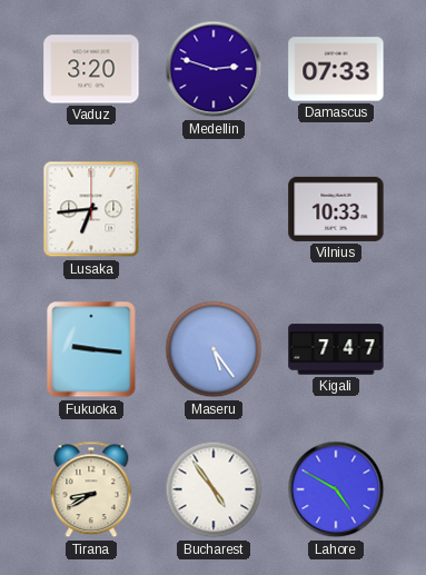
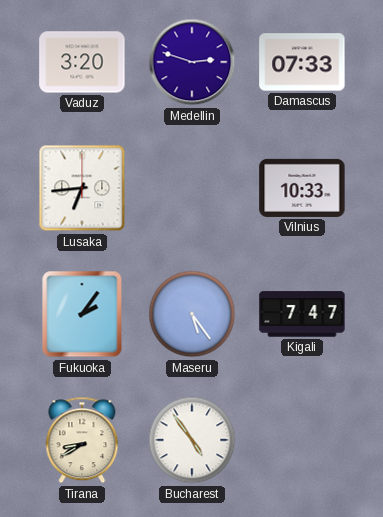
Fukuoka: 9:16 -> 2:06 (82, 314)
Lahore: 4:50 -> none (336, 489)
